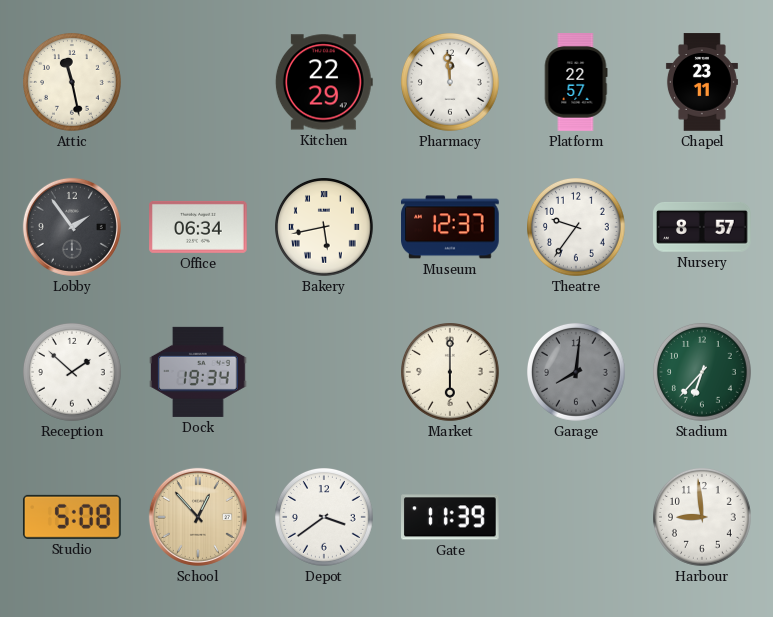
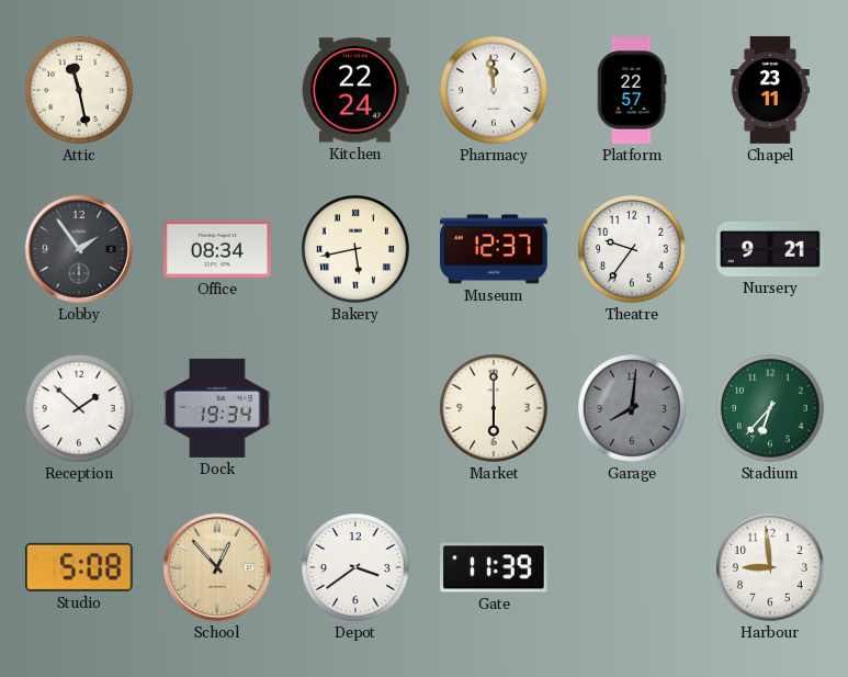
Kitchen: 22:29 -> 22:24 (355, 90)
Office: 06:34 -> 08:34 (217, 249)
Nursery: 8:57 -> 9:21 (770, 249)
